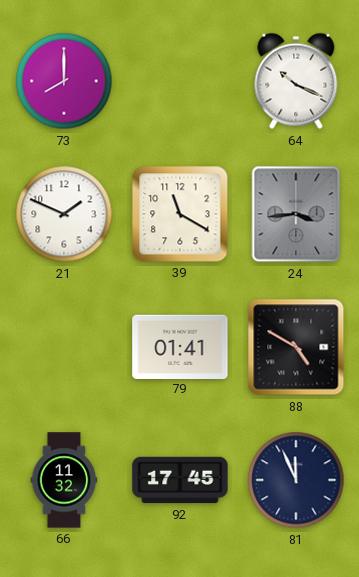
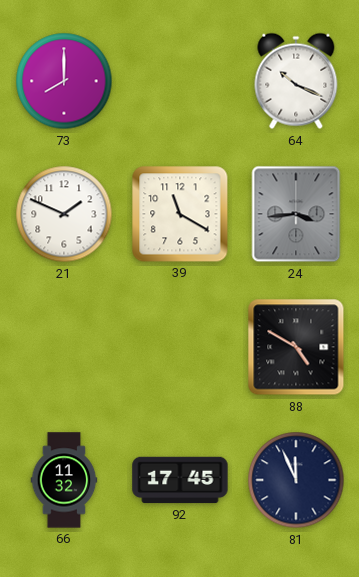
79: 01:41 -> none (180, 346)
